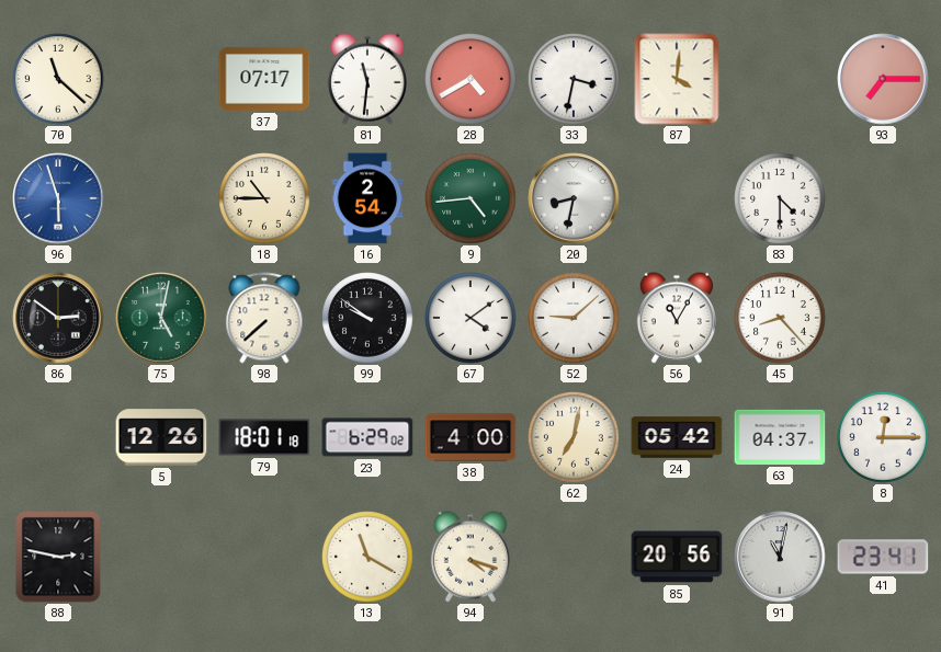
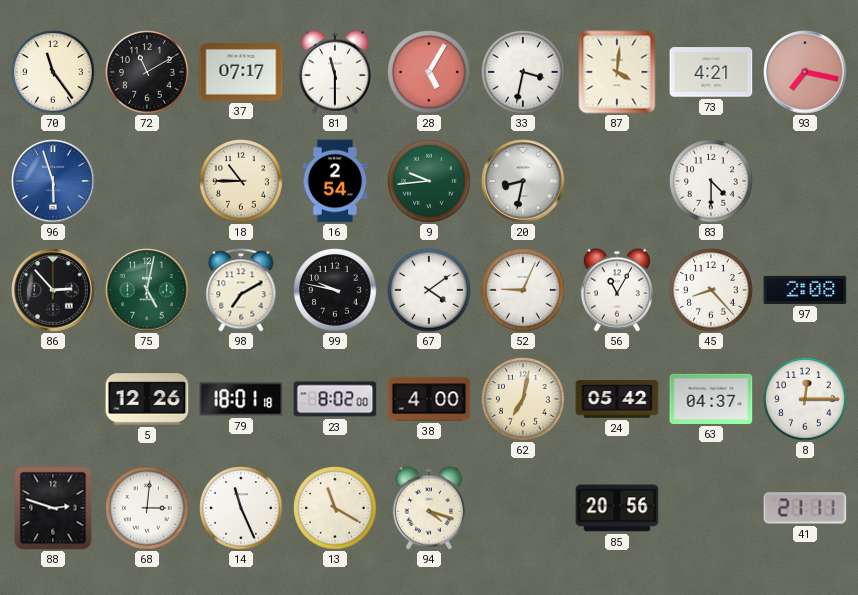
70: 11:22 -> 11:24 (53, 72)
72: none -> 11:10 (147, 72)
81: 11:31 -> 11:30 (335, 72)
28: 4:40 -> 5:05 (429, 72)
73: none -> 4:21 (711, 72)
93: 7:15 -> 7:17 (805, 72)
9: 4:44 -> 9:44 (429, 181)
86: 2:51 -> 2:53 (53, 290)
98: 7:38 -> 7:10 (241, 290)
99: 9:51 -> 9:47 (335, 290)
52: 9:08 -> 9:04 (523, 290)
97: none -> 2:08 (805, 290)
23: 6:29 -> 8:02 (335, 399)
88: 2:47 -> 2:48 (53, 508)
68: none -> 3:01 (147, 508)
14: none -> 11:26 (241, 508)
91: 11:02 -> none (780, 557)
41: 23:41 -> 21:11 (805, 508)
